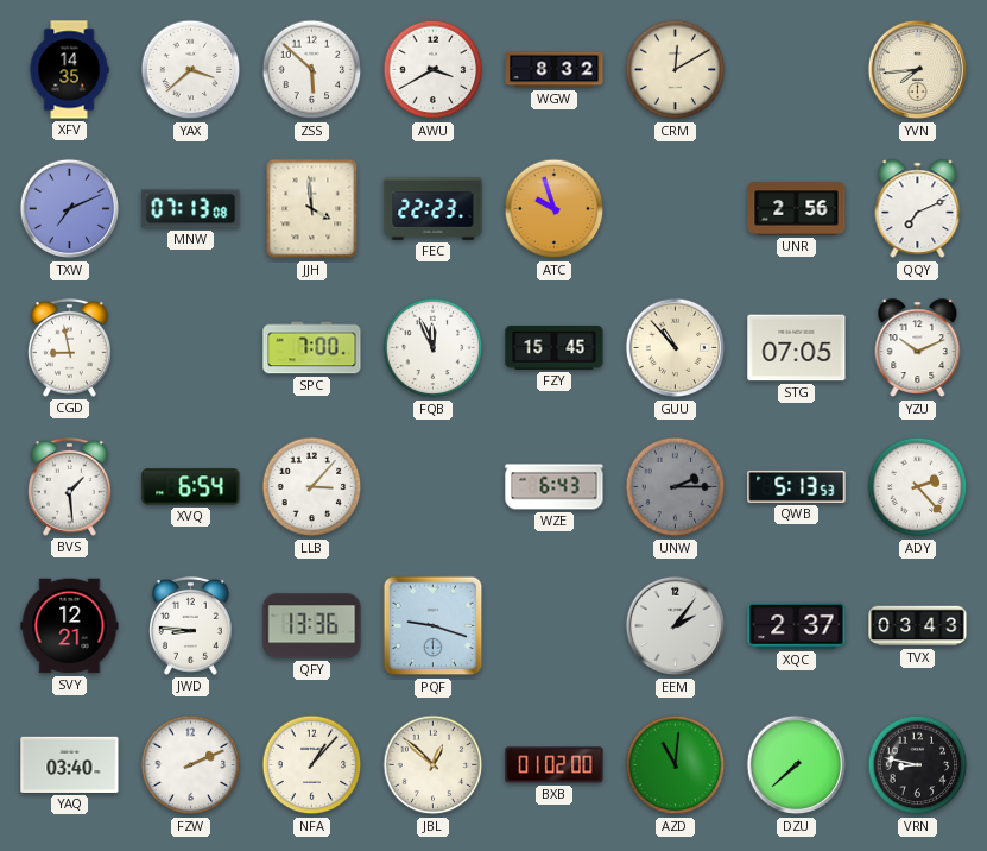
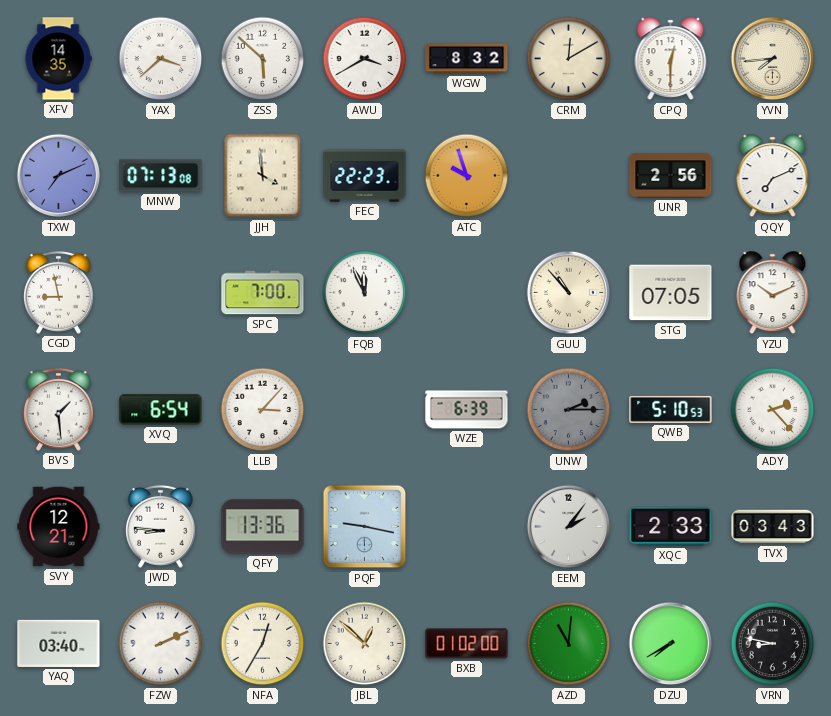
CPQ: none -> 12:30 (671, 59)
FZY: 15:45 -> none (555, 348)
WZE: 6:43 -> 6:39 (467, 410)
QWB: 5:13 -> 5:10 (671, 409)
PQF: 9:18 -> 9:17 (365, 527)
XQC: 2:37 -> 2:33 (671, 526)
NFA: 1:07 -> 12:35 (263, 644)
DZU: 7:38 -> 7:40 (671, 644)
